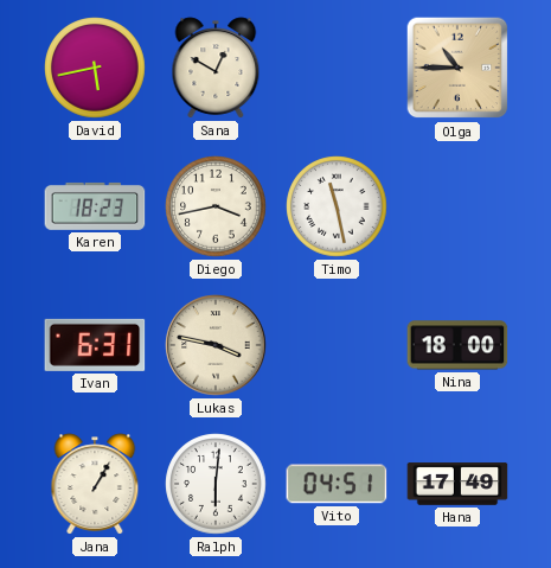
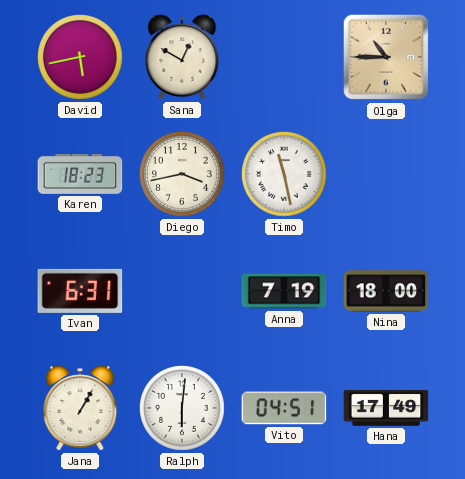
Lukas: 3:47 -> none (216, 345)
Anna: none -> 7:19 (284, 291)
